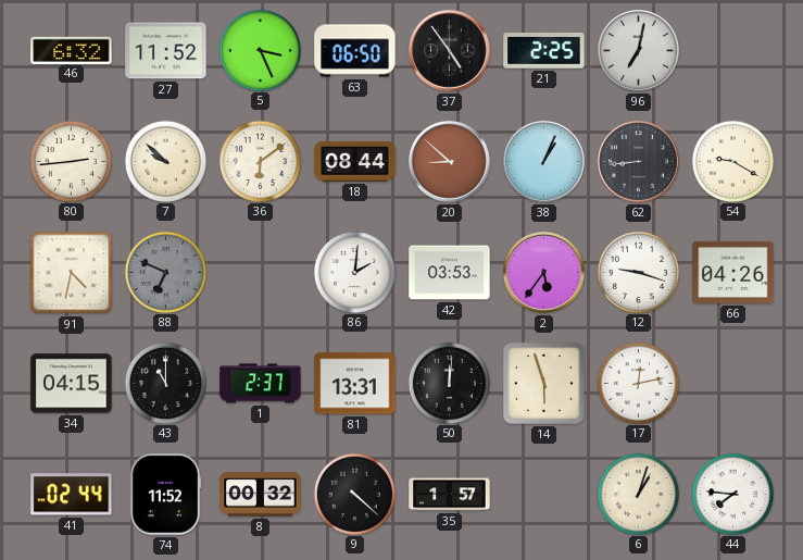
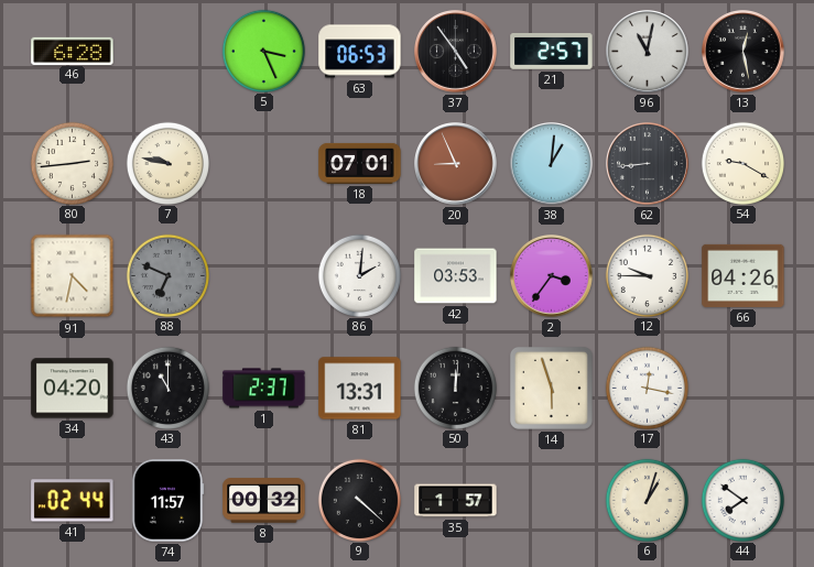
46: 6:32 -> 6:28 (73, 51)
27: 11:52 -> none (166, 51)
63: 06:50 -> 06:53 (360, 52)
21: 2:25 -> 2:57 (552, 52)
96: 7:02 -> 11:02 (648, 52)
13: none -> 12:28 (744, 52)
7: 9:52 -> 9:47 (167, 163)
36: 6:09 -> none (260, 161)
18: 08:44 -> 07:01 (360, 163)
20: 8:52 -> 8:56 (456, 164)
38: 1:04 -> 1:01 (552, 164)
2: 5:36 -> 3:36 (552, 276)
12: 9:18 -> 9:45 (647, 275)
34: 04:15 -> 04:20 (73, 389)
17: 12:13 -> 12:17 (647, 388)
74: 11:52 -> 11:57 (167, 501)
44: 7:46 -> 7:51 (742, 500)
